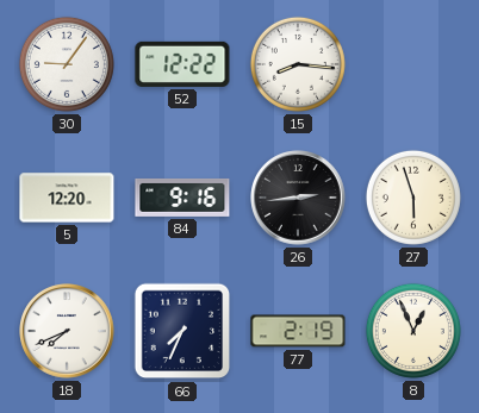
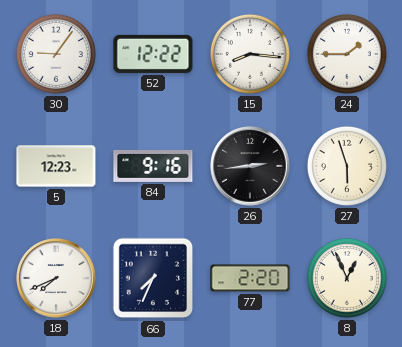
24: none -> 1:45 (347, 54)
5: 12:20 -> 12:23 (56, 166)
77: 2:19 -> 2:20 (250, 278)
